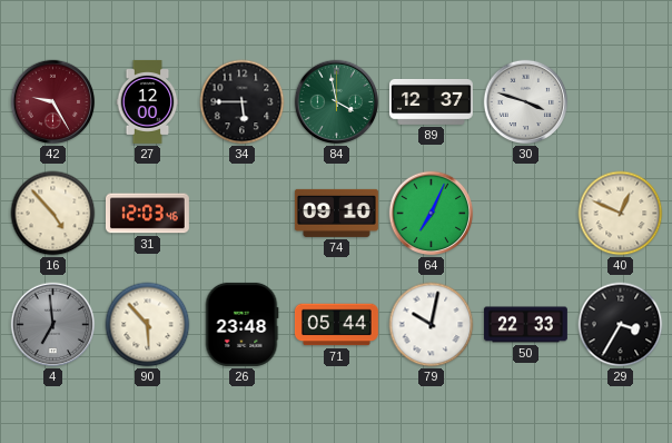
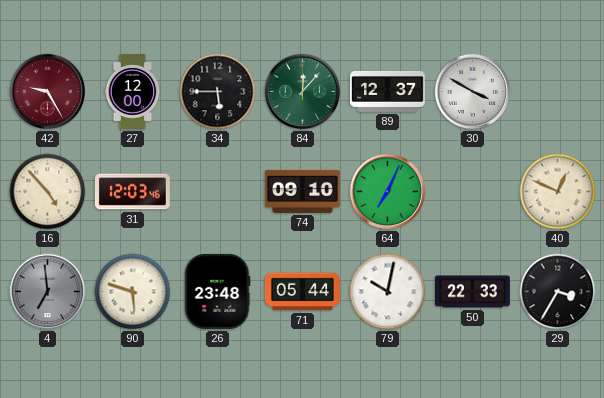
84: 3:58 -> 12:07 (303, 92)
30: 3:48 -> 3:50 (473, 92)
90: 5:53 -> 5:48 (133, 292)
